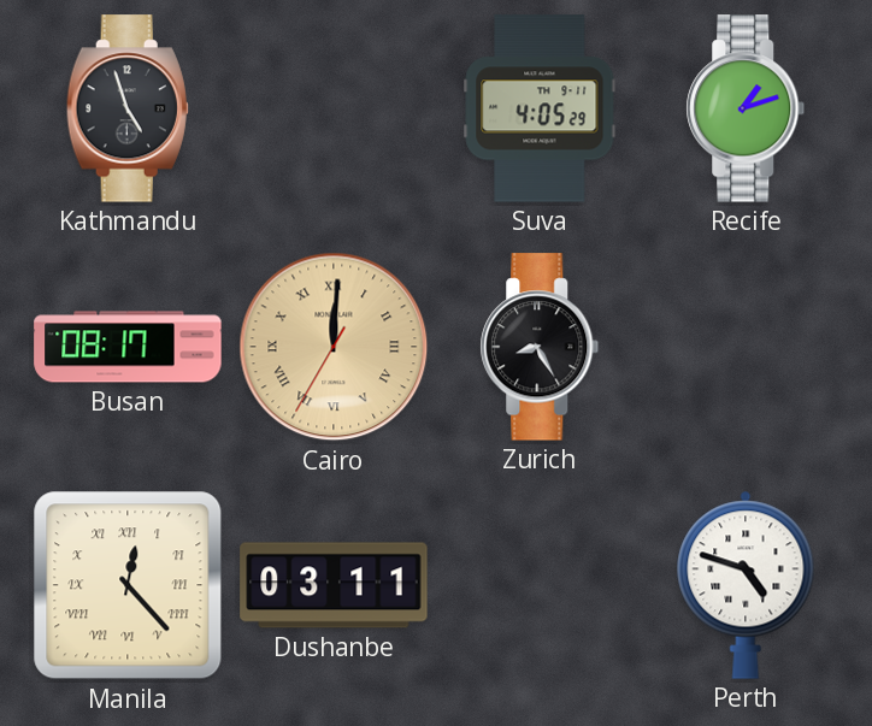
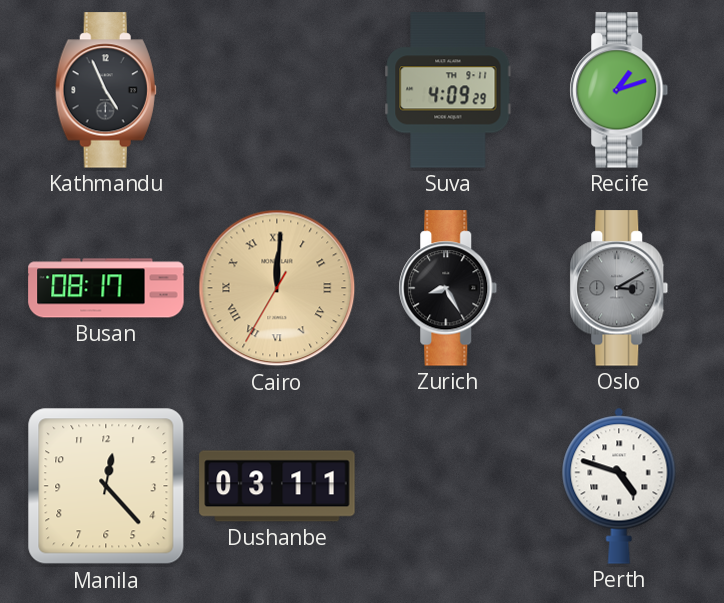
Kathmandu: 4:57 -> 4:56 (106, 90)
Suva: 4:05 -> 4:09 (448, 90)
Oslo: none -> 3:10 (619, 288)
Manila numerals: Roman -> Arabic (106, 486)
